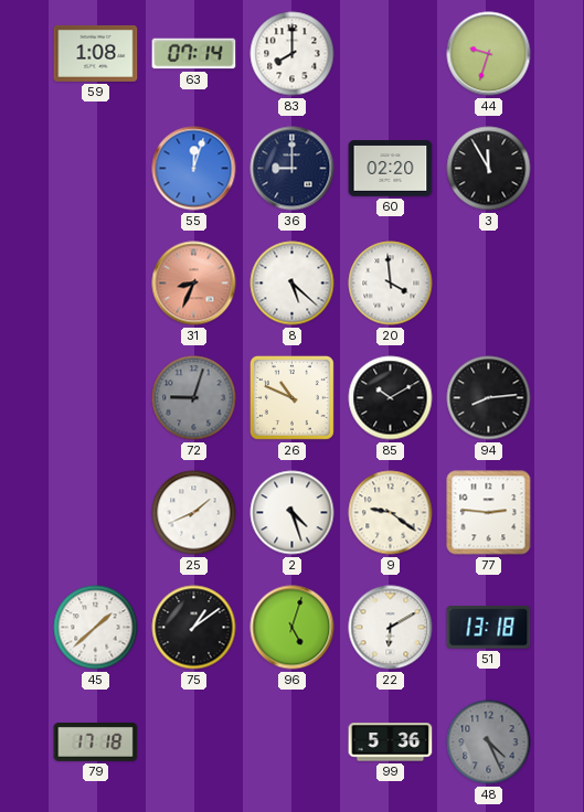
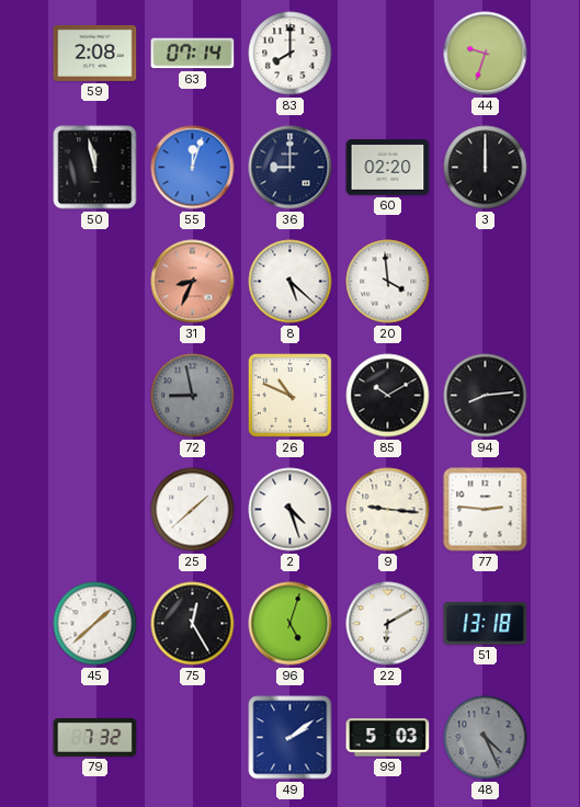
59: 1:08 -> 2:08 (95, 53)
50: none -> 11:58 (95, 168)
3: 11:55 -> 12:00 (486, 168)
72: 9:03 -> 8:58 (193, 396)
25: 1:41 -> 1:38 (193, 510)
9: 9:21 -> 9:16 (388, 510)
75: 1:09 -> 12:25 (193, 624)
79: 17:18 -> 7:32 (95, 738)
49: none -> 2:09 (291, 738)
99: 5:36 -> 5:03 (388, 738)
